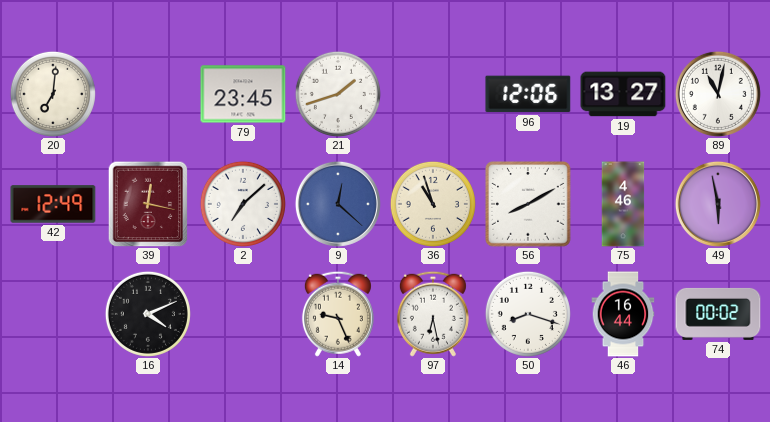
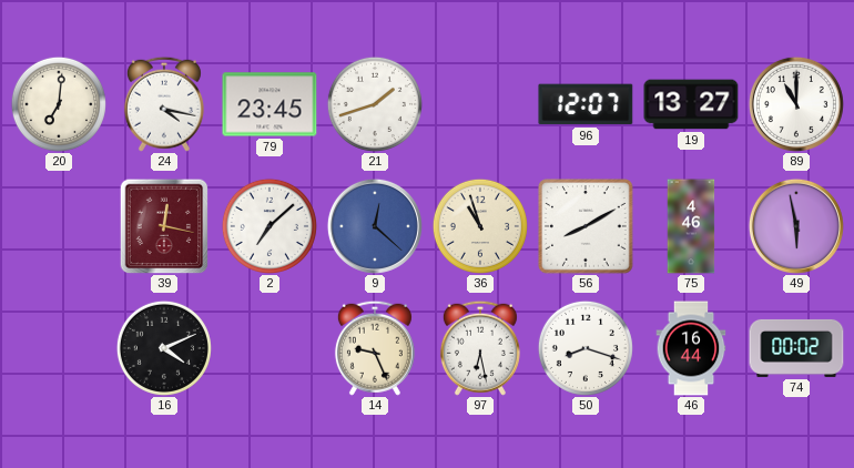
24: none -> 4:17 (164, 104)
96: 12:06 -> 12:07 (586, 104)
89: 11:02 -> 11:00 (796, 104)
42: 12:49 -> none (53, 204)
